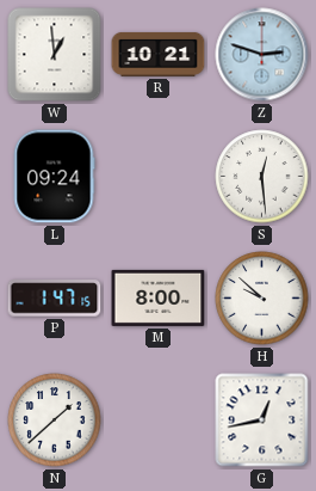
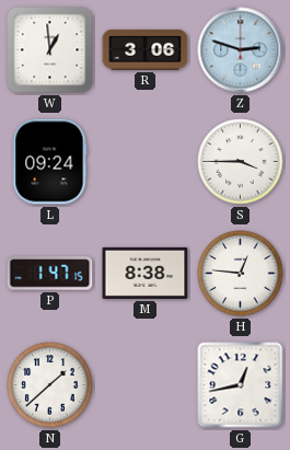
R: 10:21 -> 3:06 (146, 49)
S: 12:29 -> 3:45 (241, 162)
M: 8:00 -> 8:38 (146, 273)
H: 9:52 -> 12:46 (241, 274)
